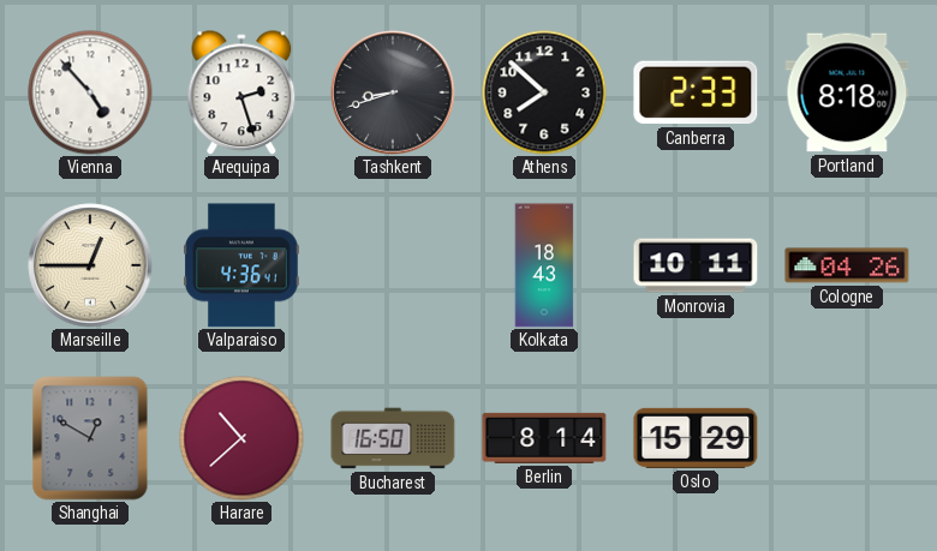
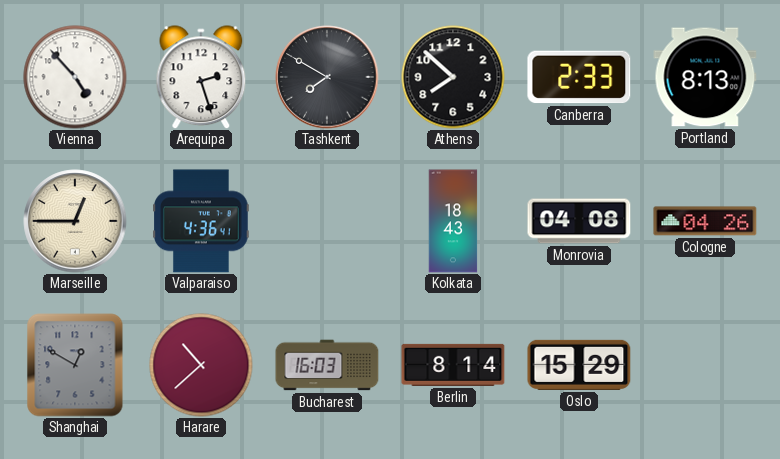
Tashkent: 8:42 -> 7:50 (327, 77)
Portland: 8:18 -> 8:13 (705, 77)
Monrovia: 10:11 -> 04:08 (579, 221)
Bucharest: 16:50 -> 16:03 (327, 365)
